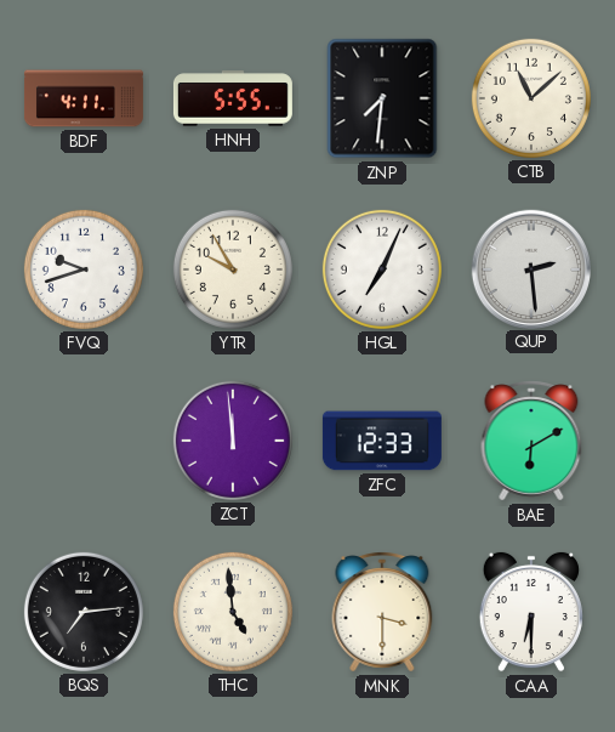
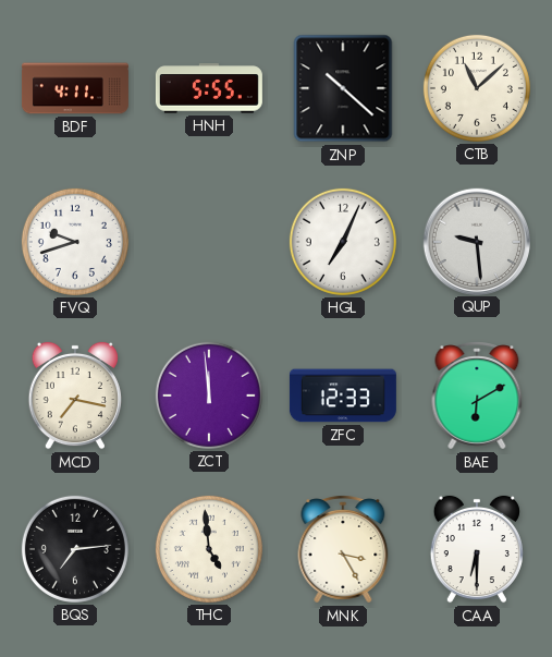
ZNP: 7:31 -> 10:22 (343, 88)
YTR: 9:55 -> none (233, 269)
QUP: 2:29 -> 9:29 (476, 241)
MCD: none -> 7:17 (75, 396)
MNK: 3:30 -> 3:25 (343, 549)
